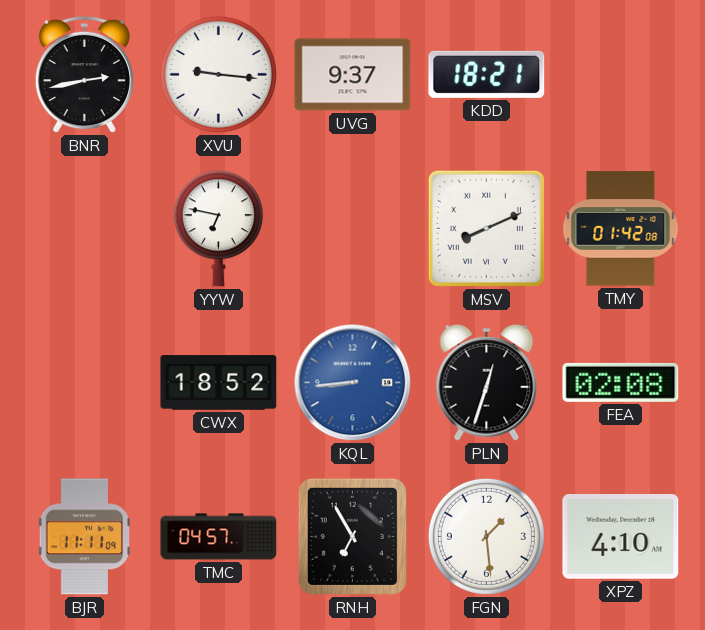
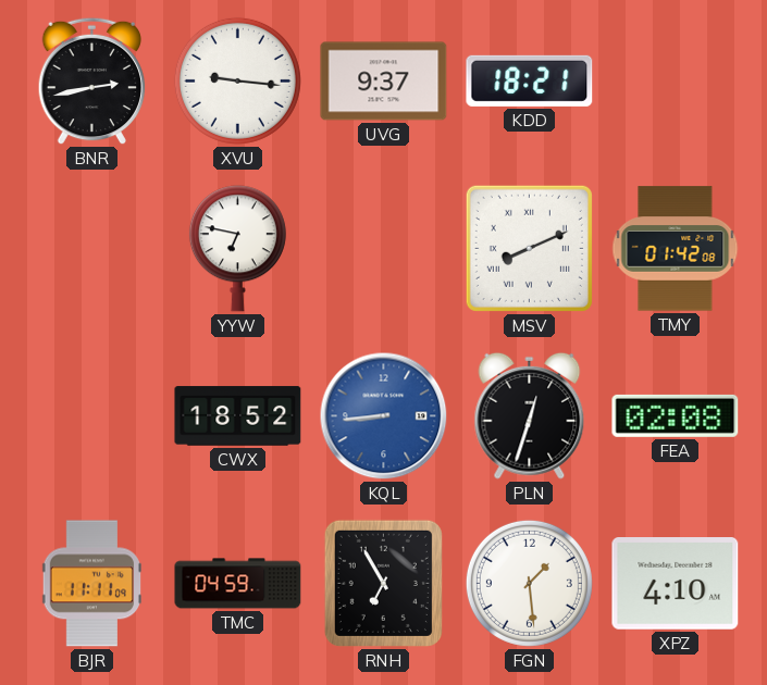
TMC: 04:57 -> 04:59 (238, 584)
